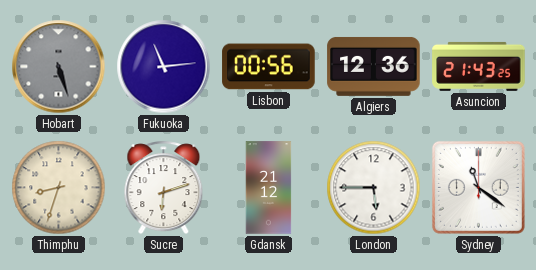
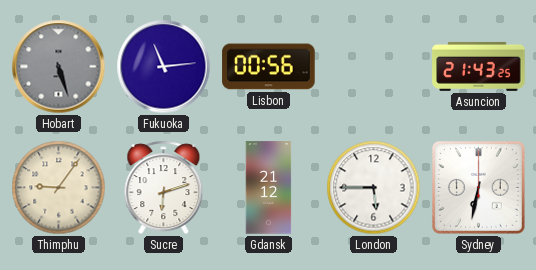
Algiers: 12:36 -> none (374, 66)
Thimphu: 8:33 -> 9:06 (59, 188)
Sydney: 11:21 -> 6:32 (478, 187)
